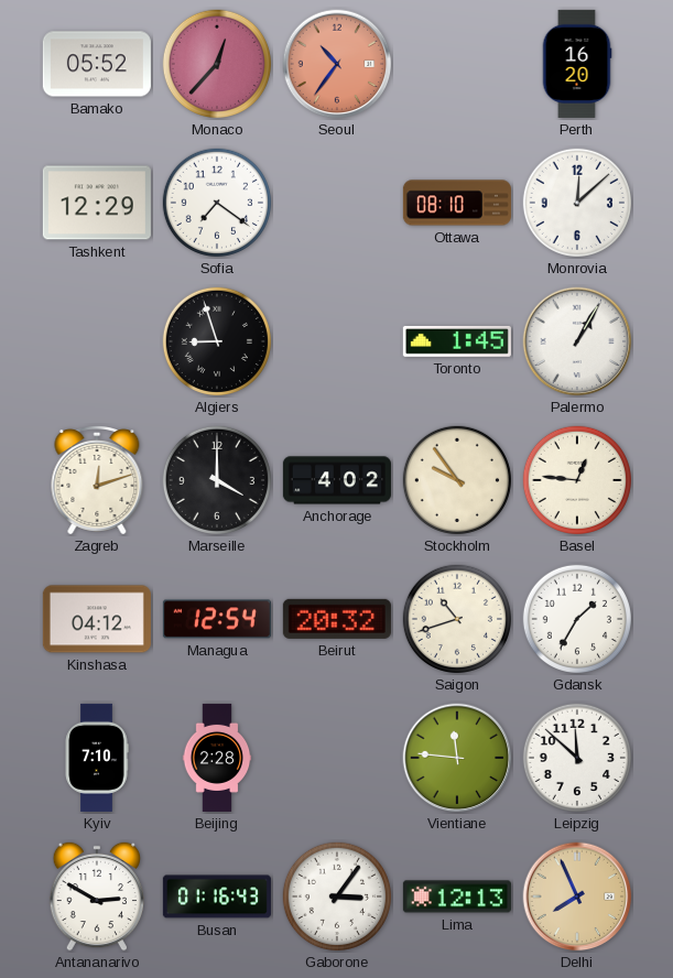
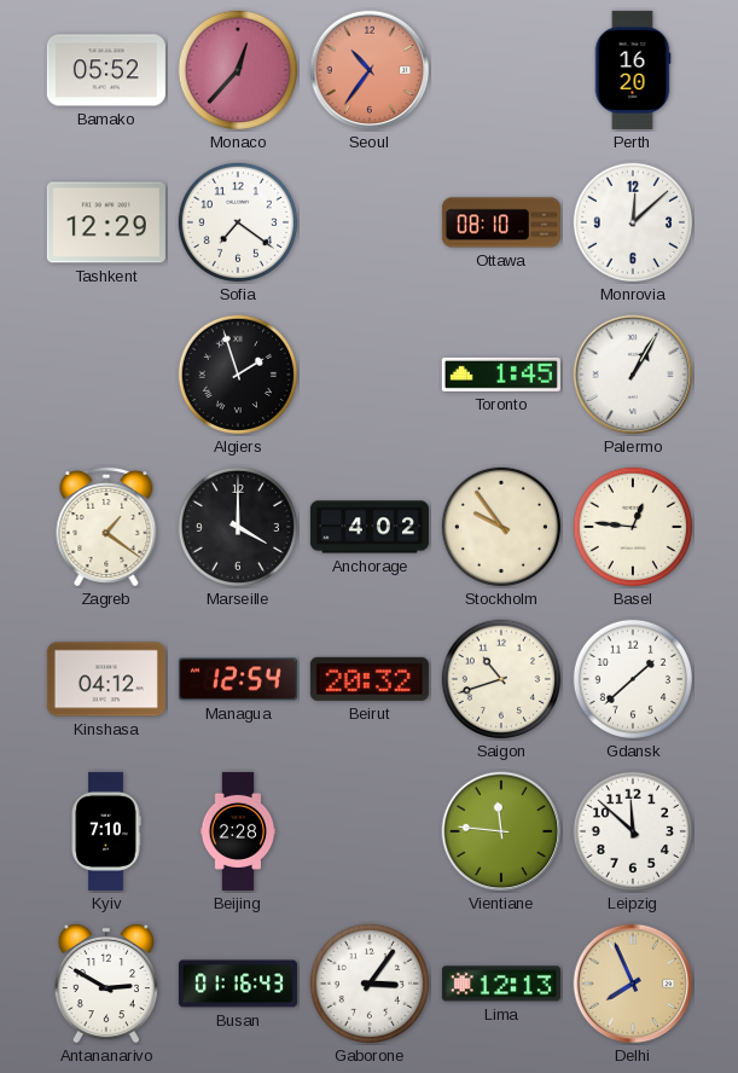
Algiers: 8:57 -> 1:57 (238, 375)
Zagreb: 12:12 -> 1:21 (106, 527)
Gdansk: 1:35 -> 1:38 (633, 679)
